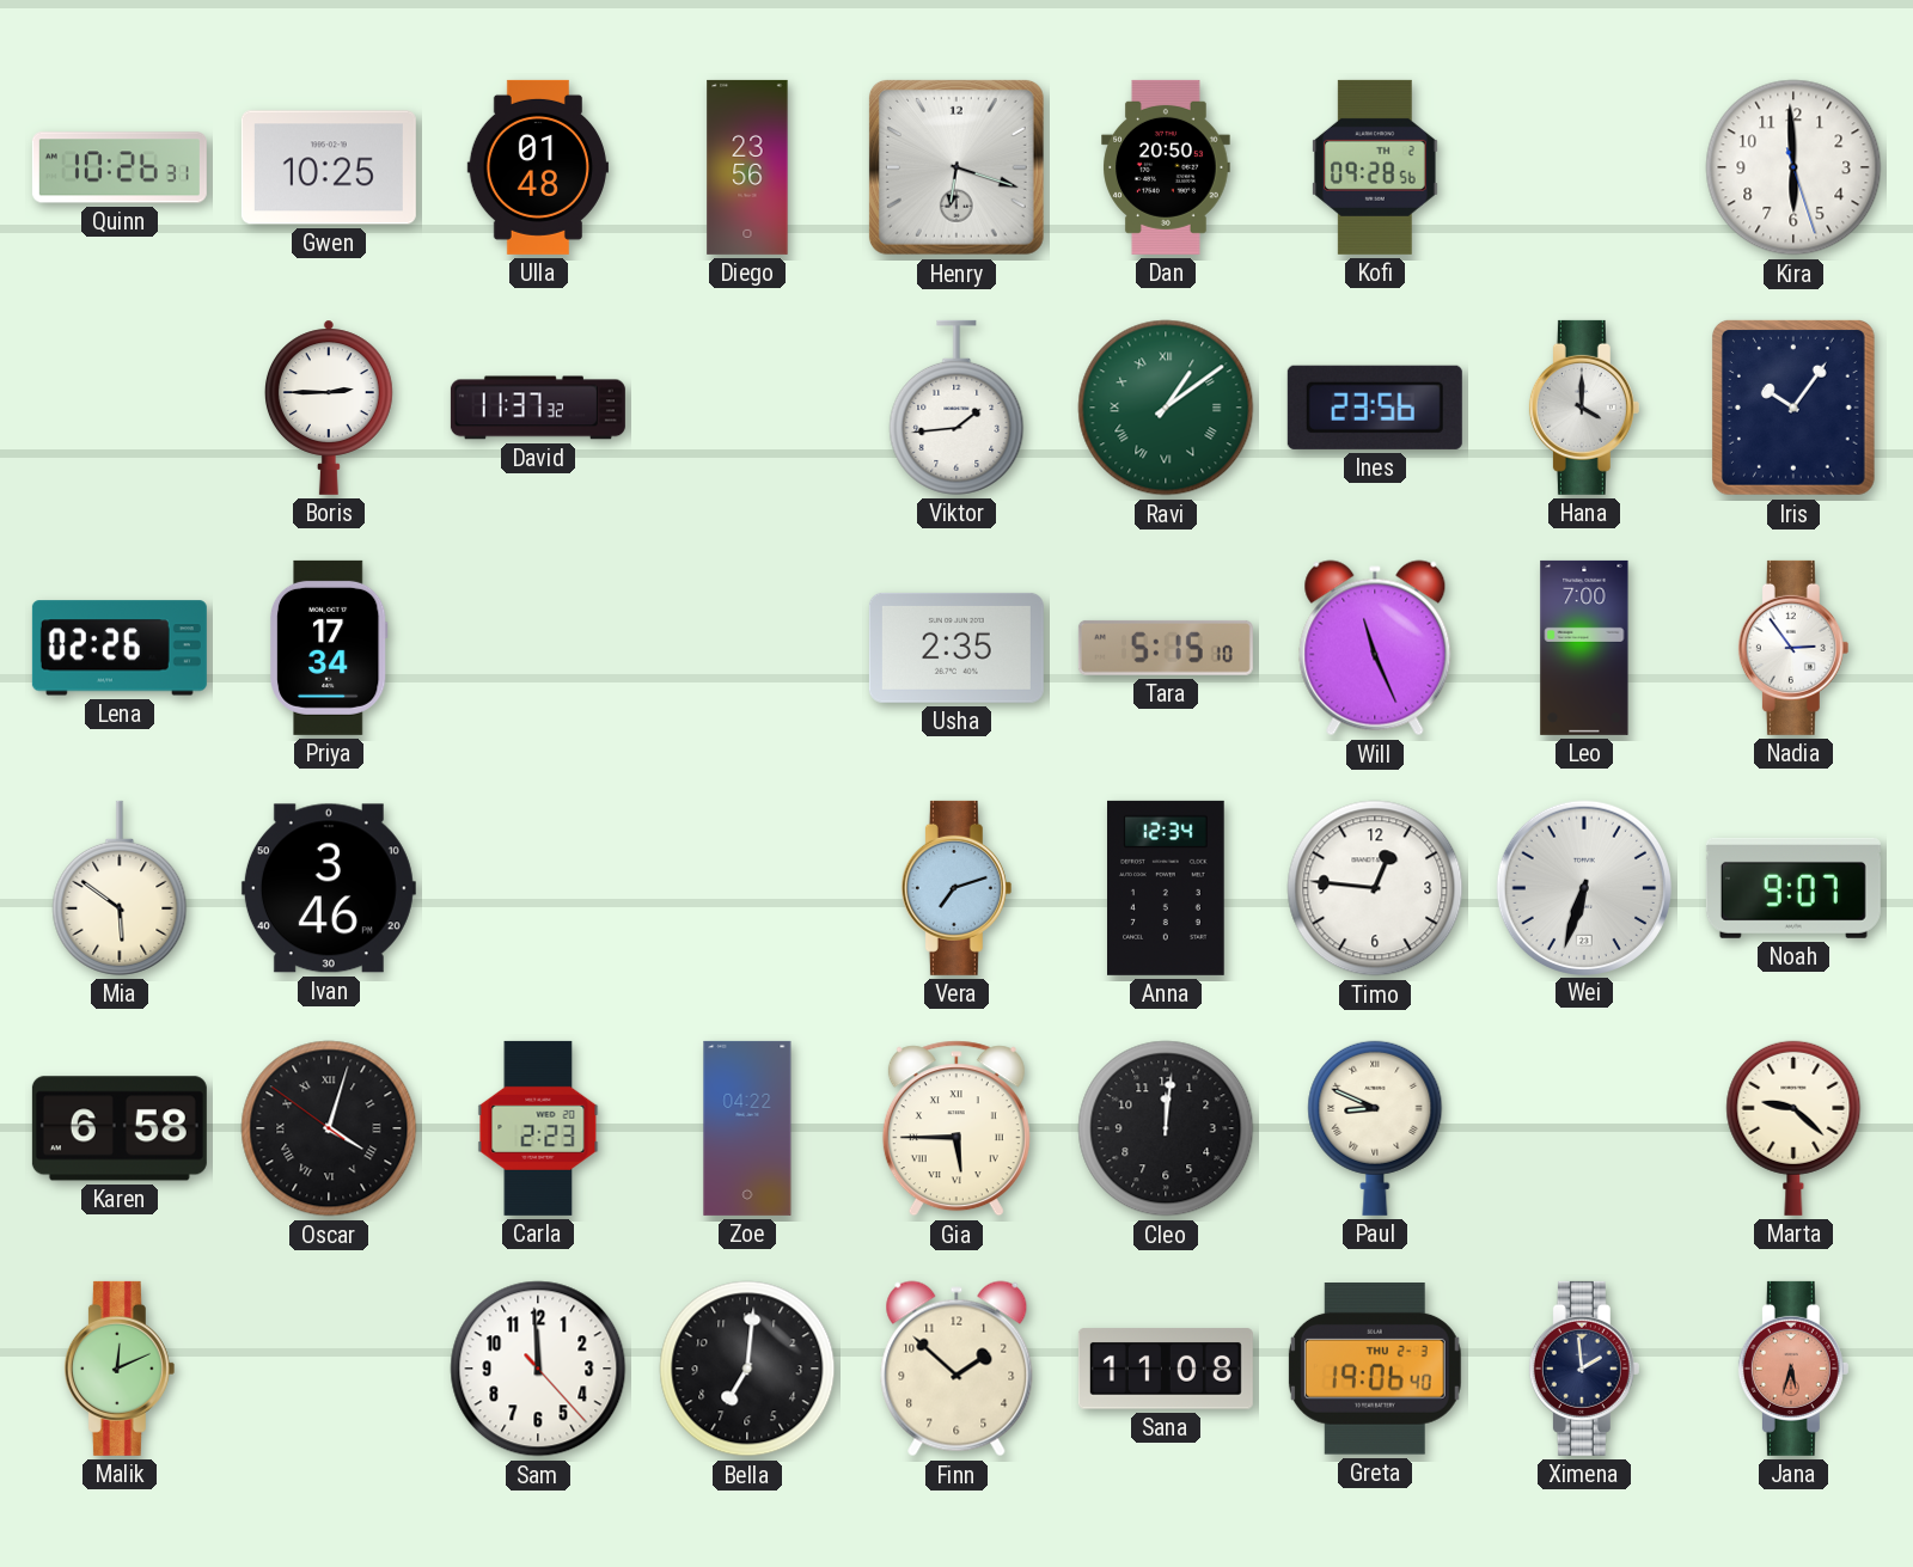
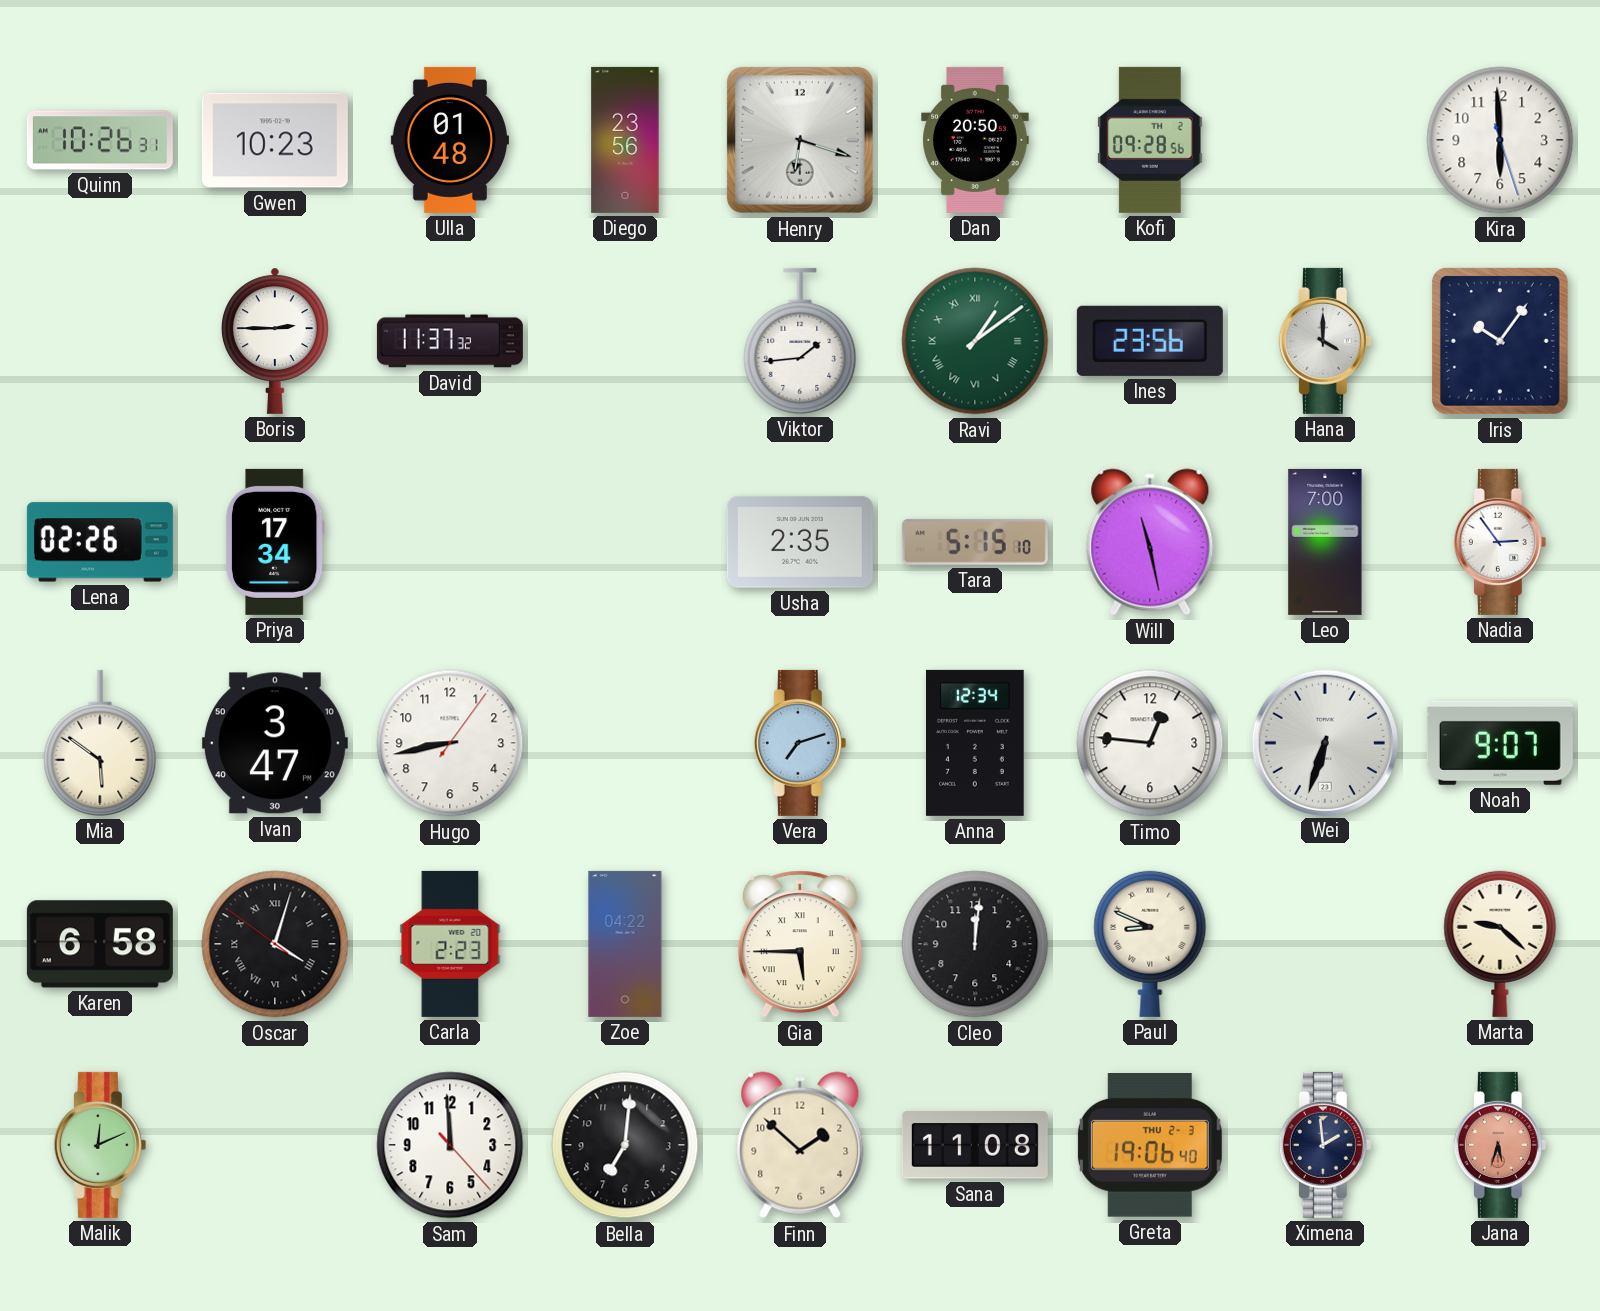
Gwen: 10:25 -> 10:23 (275, 140)
Will: 11:26 -> 11:28 (1150, 542)
Ivan: 3:46 -> 3:47 (275, 743)
Hugo: none -> 8:43 (450, 743)
